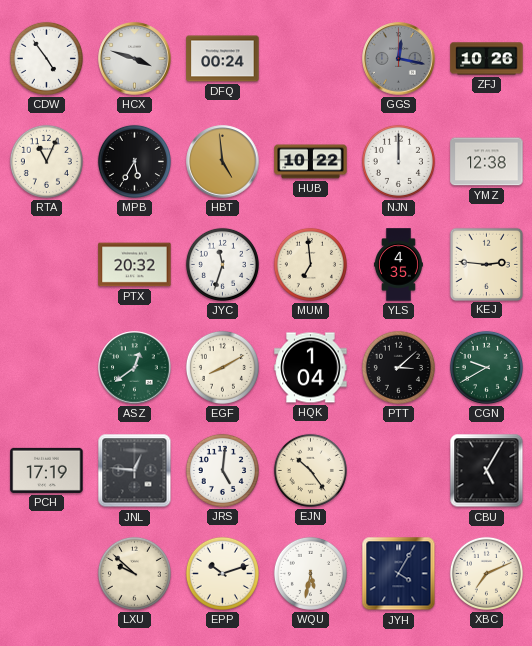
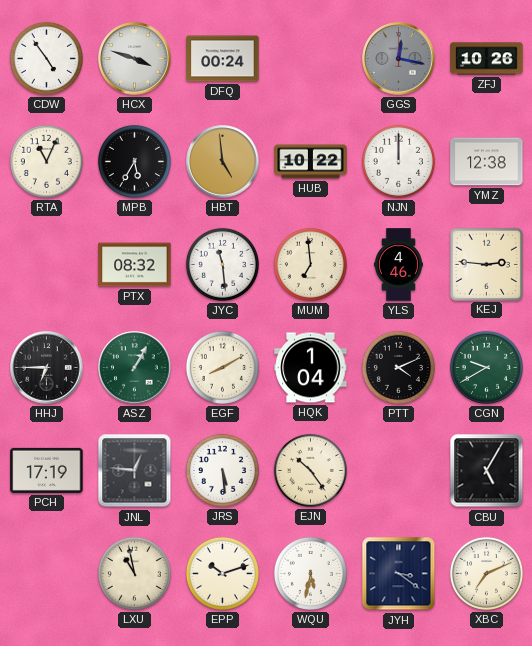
PTX: 20:32 -> 08:32 (135, 265)
JYC: 11:33 -> 11:29 (222, 264)
YLS: 4:35 -> 4:46 (398, 265)
HHJ: none -> 6:45 (47, 368)
ASZ: 12:39 -> 1:05 (135, 368)
PTT: 3:08 -> 4:11 (398, 367)
JRS: 5:01 -> 5:29 (222, 470)
LXU: 9:52 -> 10:58 (134, 573)
JYH: 4:05 -> 3:21 (399, 574)
